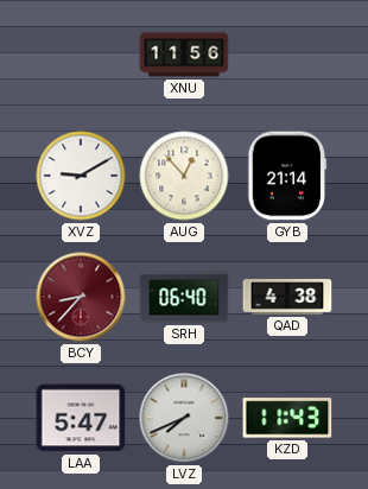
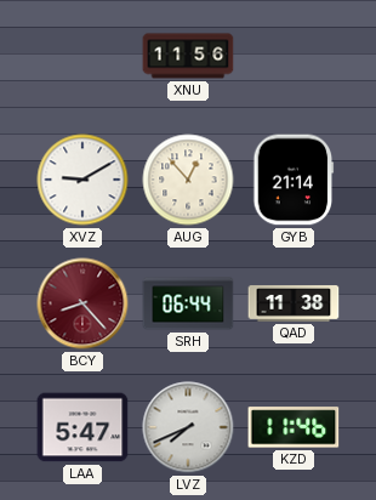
BCY: 8:37 -> 8:23 (82, 303)
SRH: 06:40 -> 06:44 (188, 303)
QAD: 4:38 -> 11:38 (294, 303)
KZD: 11:43 -> 11:46 (294, 427)
